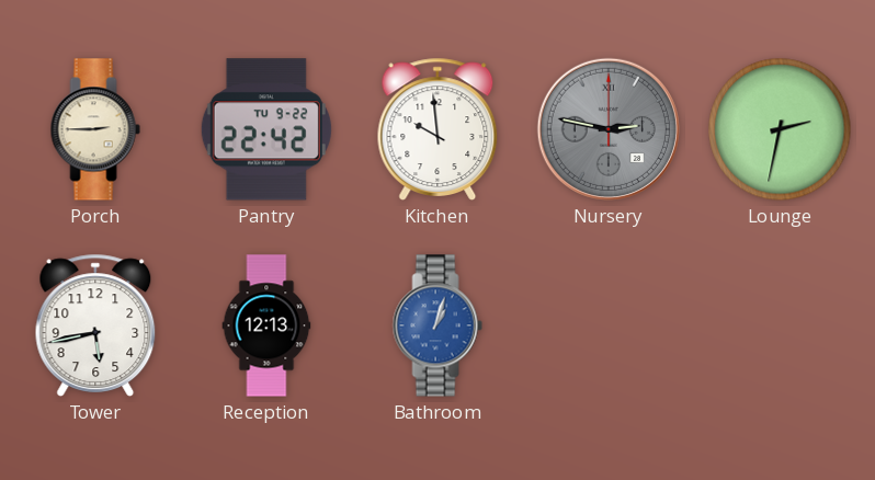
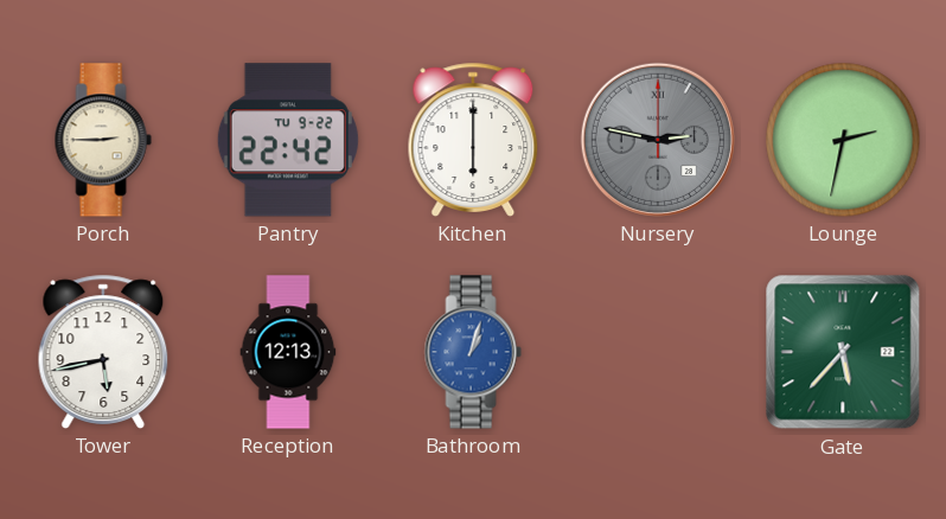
Kitchen: 9:59 -> 6:00 (473, 140)
Gate: none -> 5:37 (843, 352)
